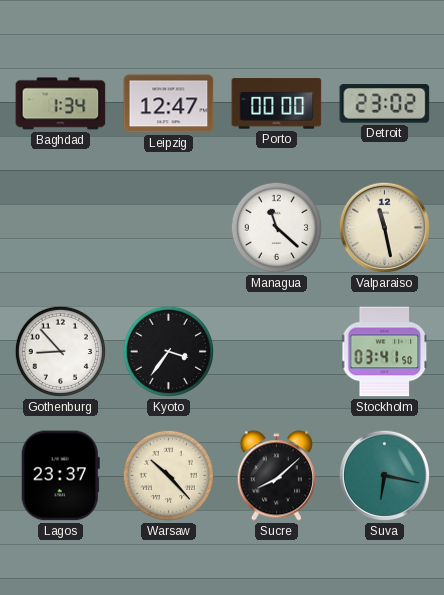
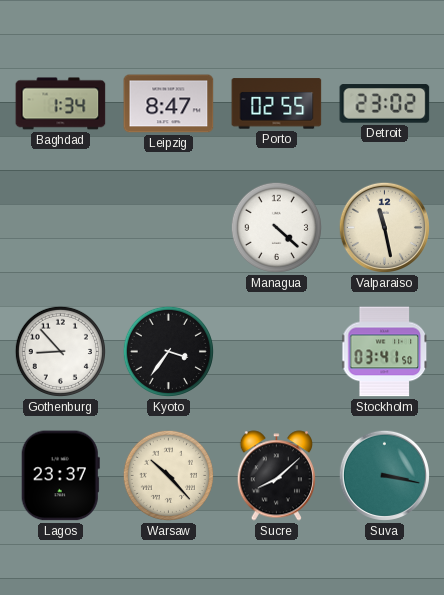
Leipzig: 12:47 -> 8:47 (169, 104)
Porto: 00:00 -> 02:55 (277, 104)
Managua: 11:22 -> 4:22 (276, 227)
Suva: 6:17 -> 3:17 (384, 475)
